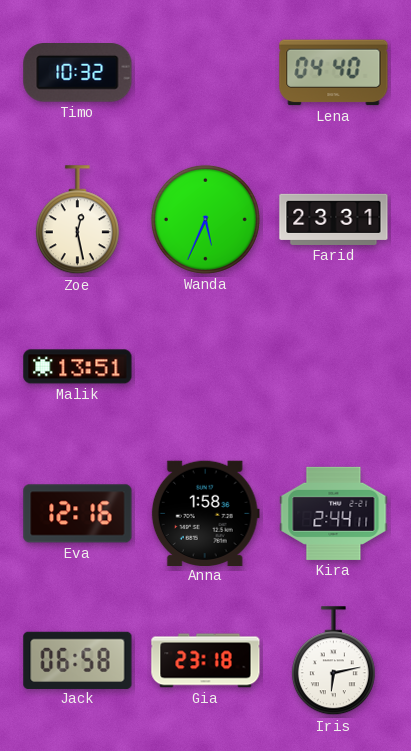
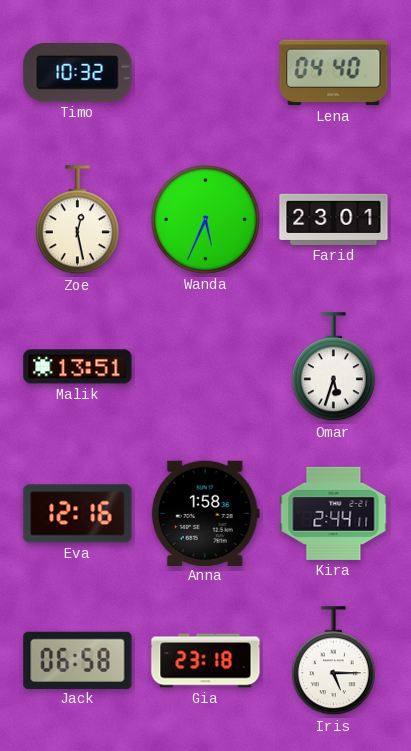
Farid: 23:31 -> 23:01 (334, 219)
Omar: none -> 5:33 (333, 367)
Iris: 6:13 -> 5:15 (333, 661)
